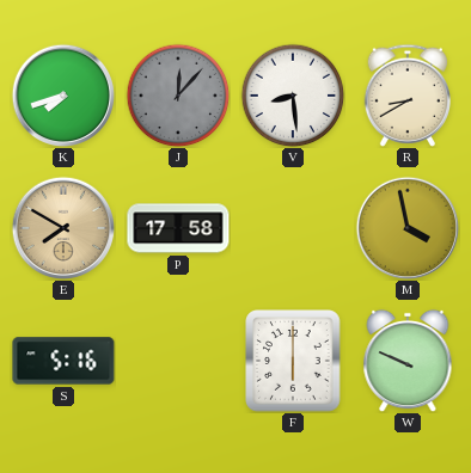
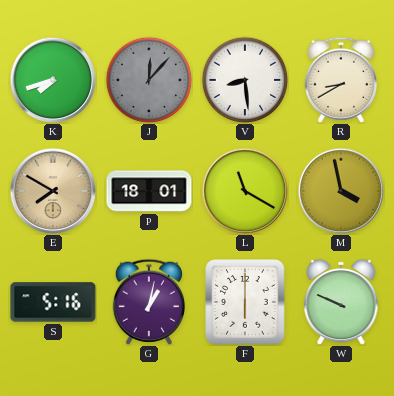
P: 17:58 -> 18:01 (149, 191)
L: none -> 11:20 (245, 191)
G: none -> 1:02 (148, 302)
